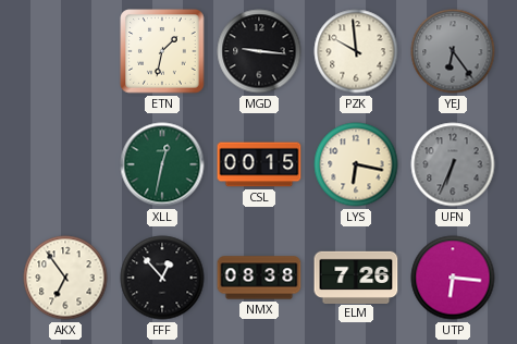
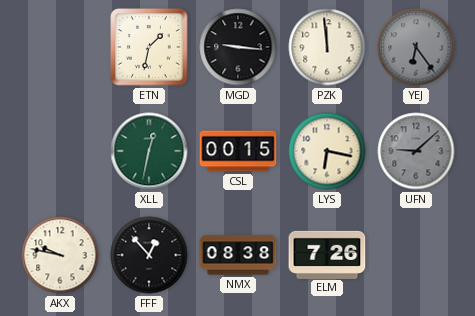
PZK: 9:59 -> 11:59 (327, 47)
UFN: 6:34 -> 9:08 (416, 151)
AKX: 6:54 -> 9:47 (60, 255)
UTP: 6:16 -> none (453, 278)
